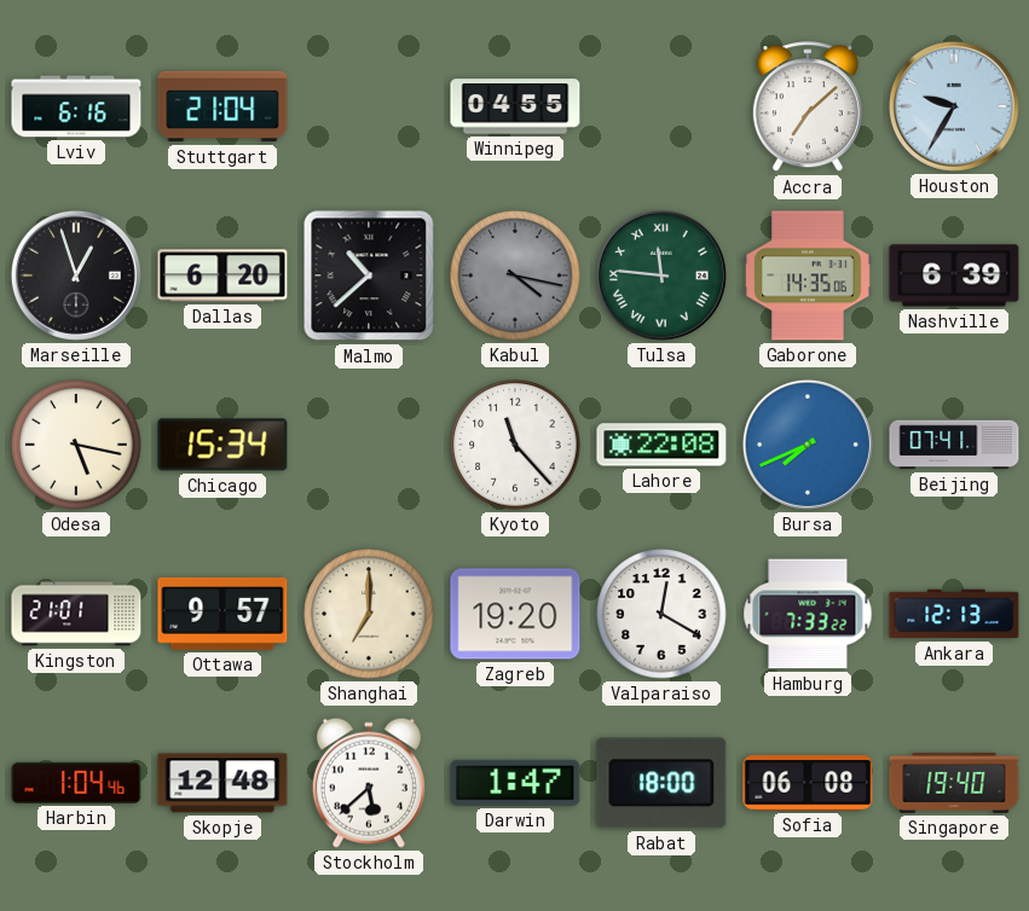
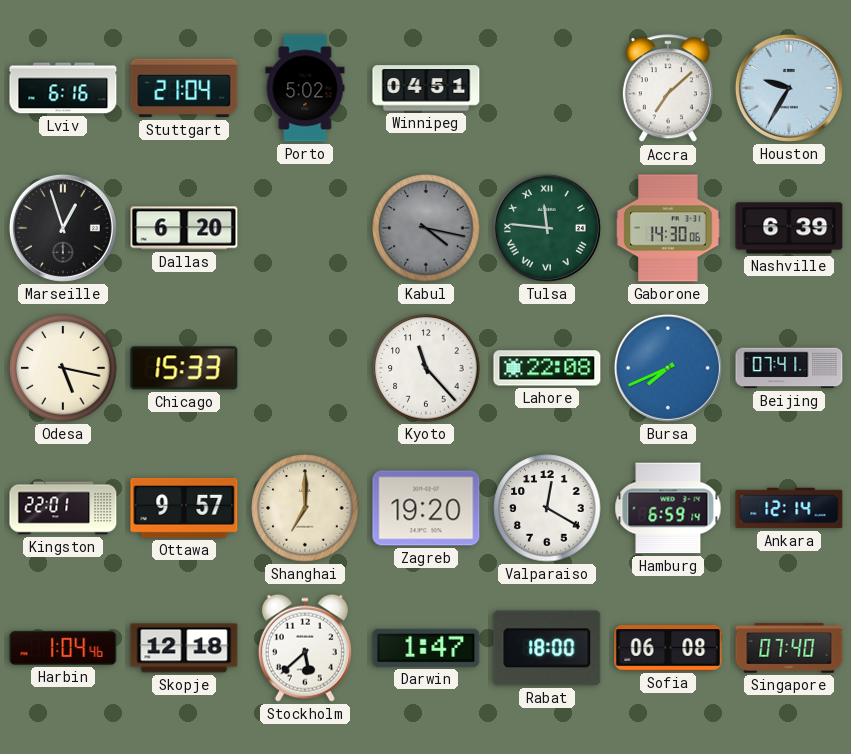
Porto: none -> 5:02 (305, 88)
Winnipeg: 04:55 -> 04:51 (426, 88)
Malmo: 10:38 -> none (369, 275)
Gaborone: 14:35 -> 14:30 (668, 228)
Chicago: 15:34 -> 15:33 (184, 368)
Kingston: 21:01 -> 22:01 (63, 508)
Hamburg: 7:33 -> 6:59 (668, 508)
Ankara: 12:13 -> 12:14 (789, 508)
Skopje: 12:48 -> 12:18 (184, 648)
Singapore: 19:40 -> 07:40 (789, 648)
